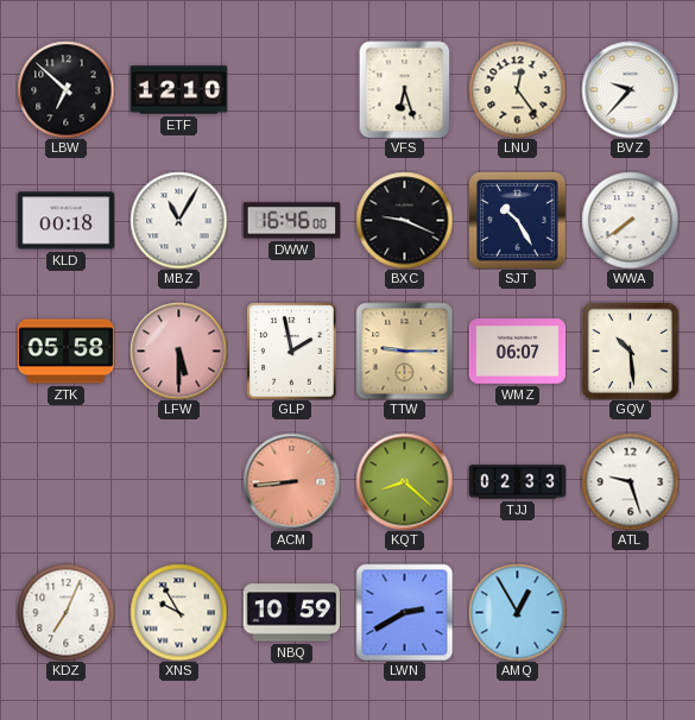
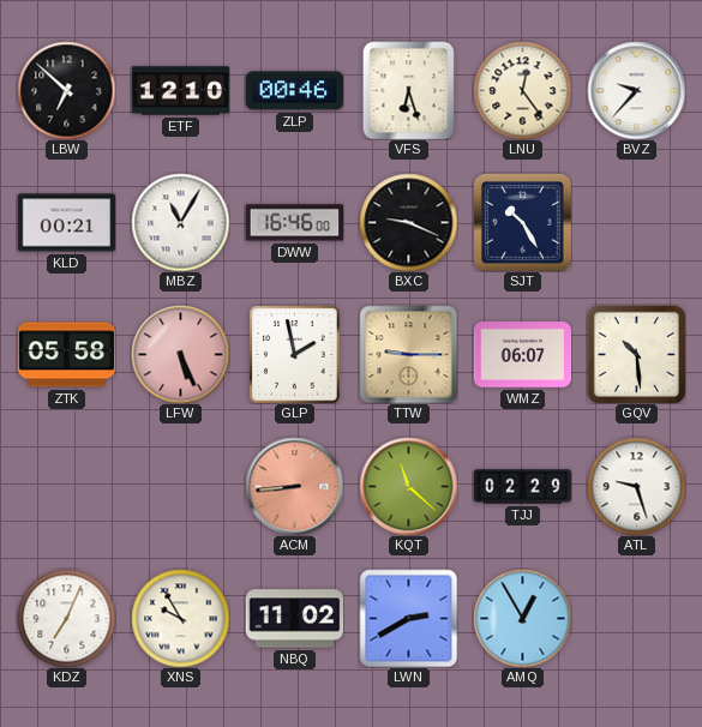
ZLP: none -> 00:46 (294, 91)
KLD: 00:18 -> 00:21 (66, 223)
WWA: 7:39 -> none (630, 220)
LFW: 5:30 -> 5:26 (180, 354)
KQT: 8:22 -> 11:22 (408, 486)
TJJ: 02:33 -> 02:29 (522, 487)
NBQ: 10:59 -> 11:02 (294, 619)
